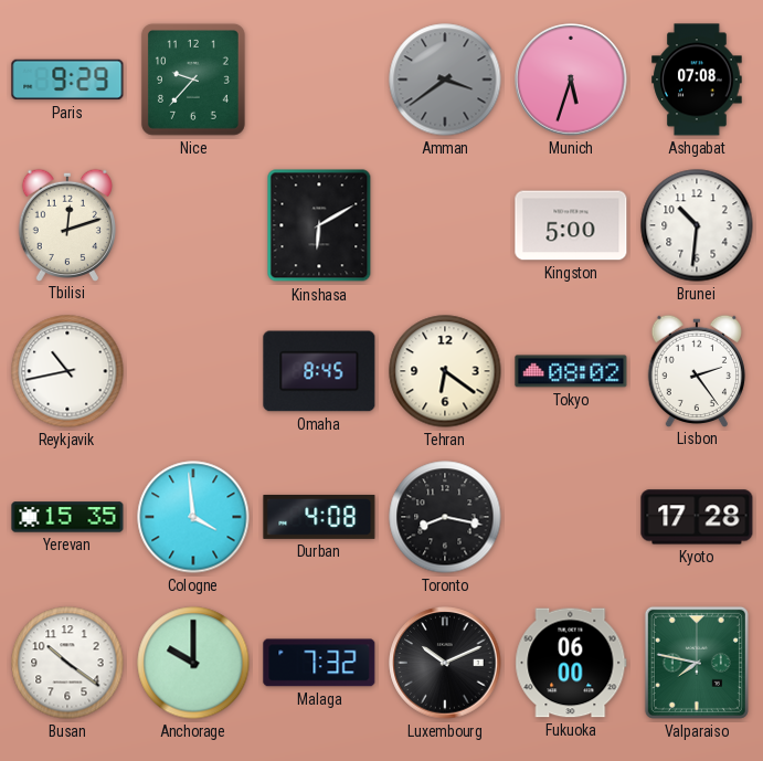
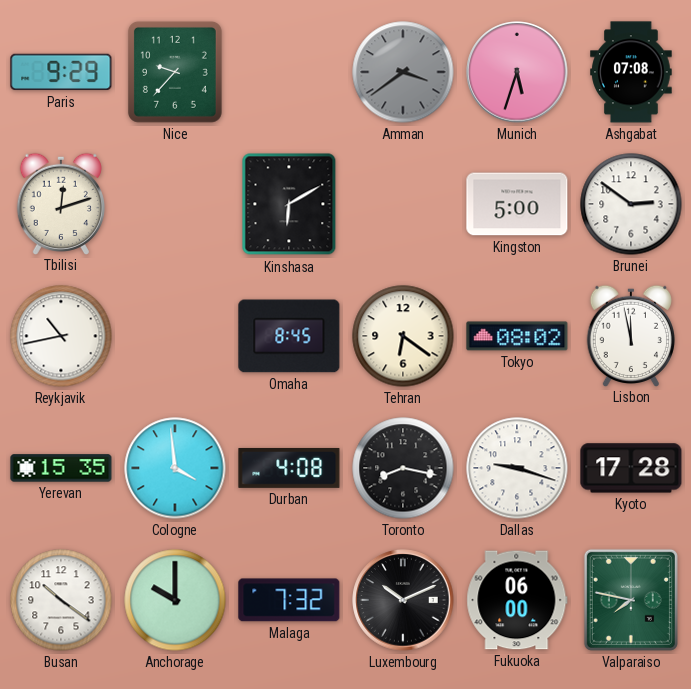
Brunei: 10:31 -> 2:51 (631, 204)
Lisbon: 2:24 -> 11:58 (631, 335)
Dallas: none -> 9:18 (517, 468)
